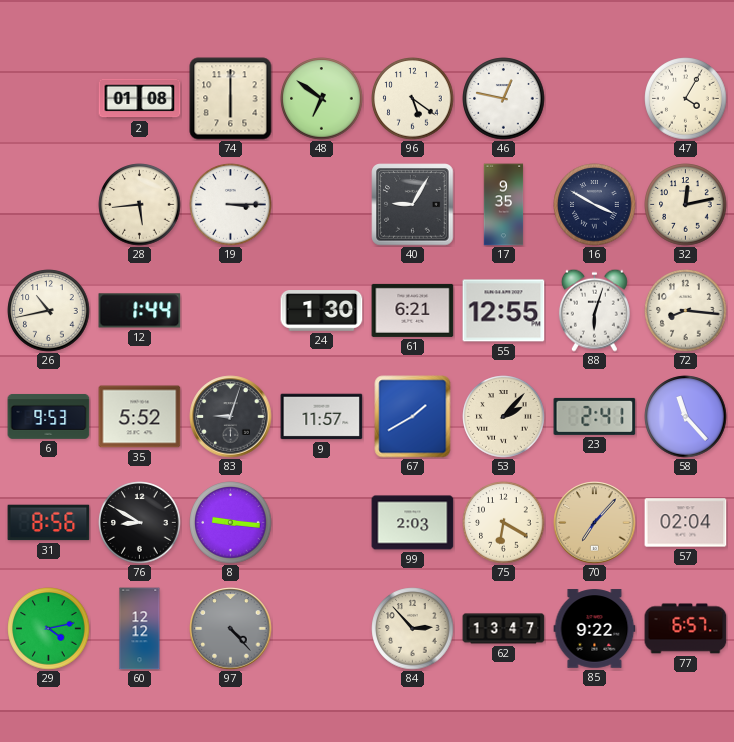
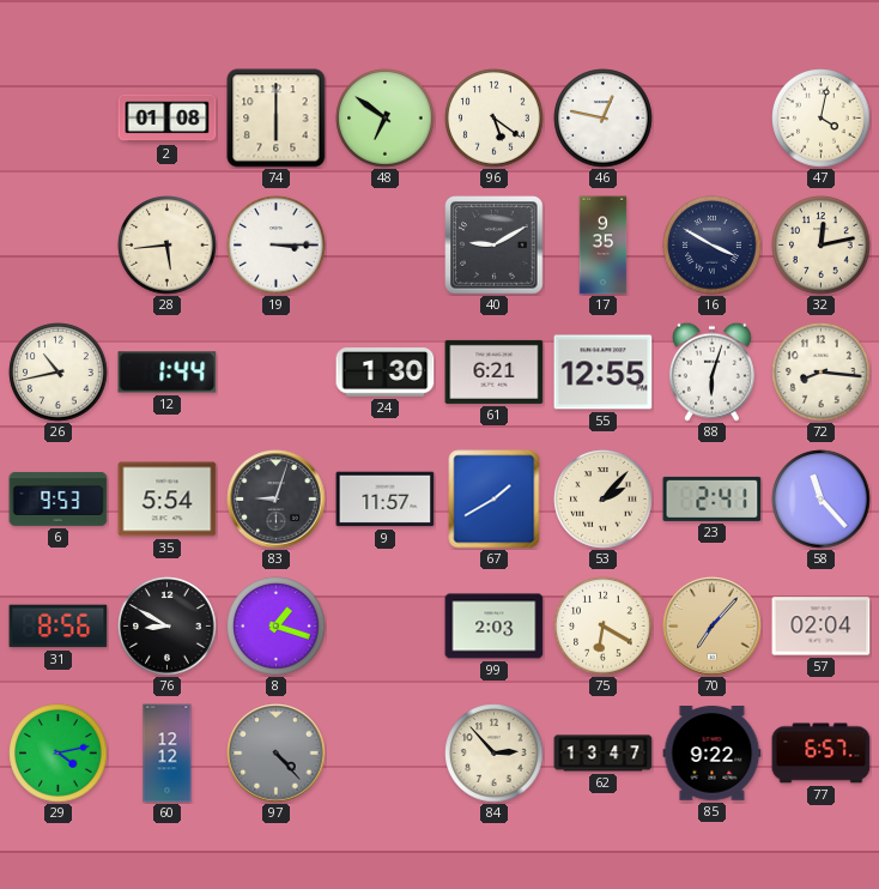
47: 4:05 -> 4:02 (822, 119)
40: 9:05 -> 9:10 (495, 246)
35: 5:52 -> 5:54 (168, 500)
8: 9:16 -> 1:18 (277, 627)
